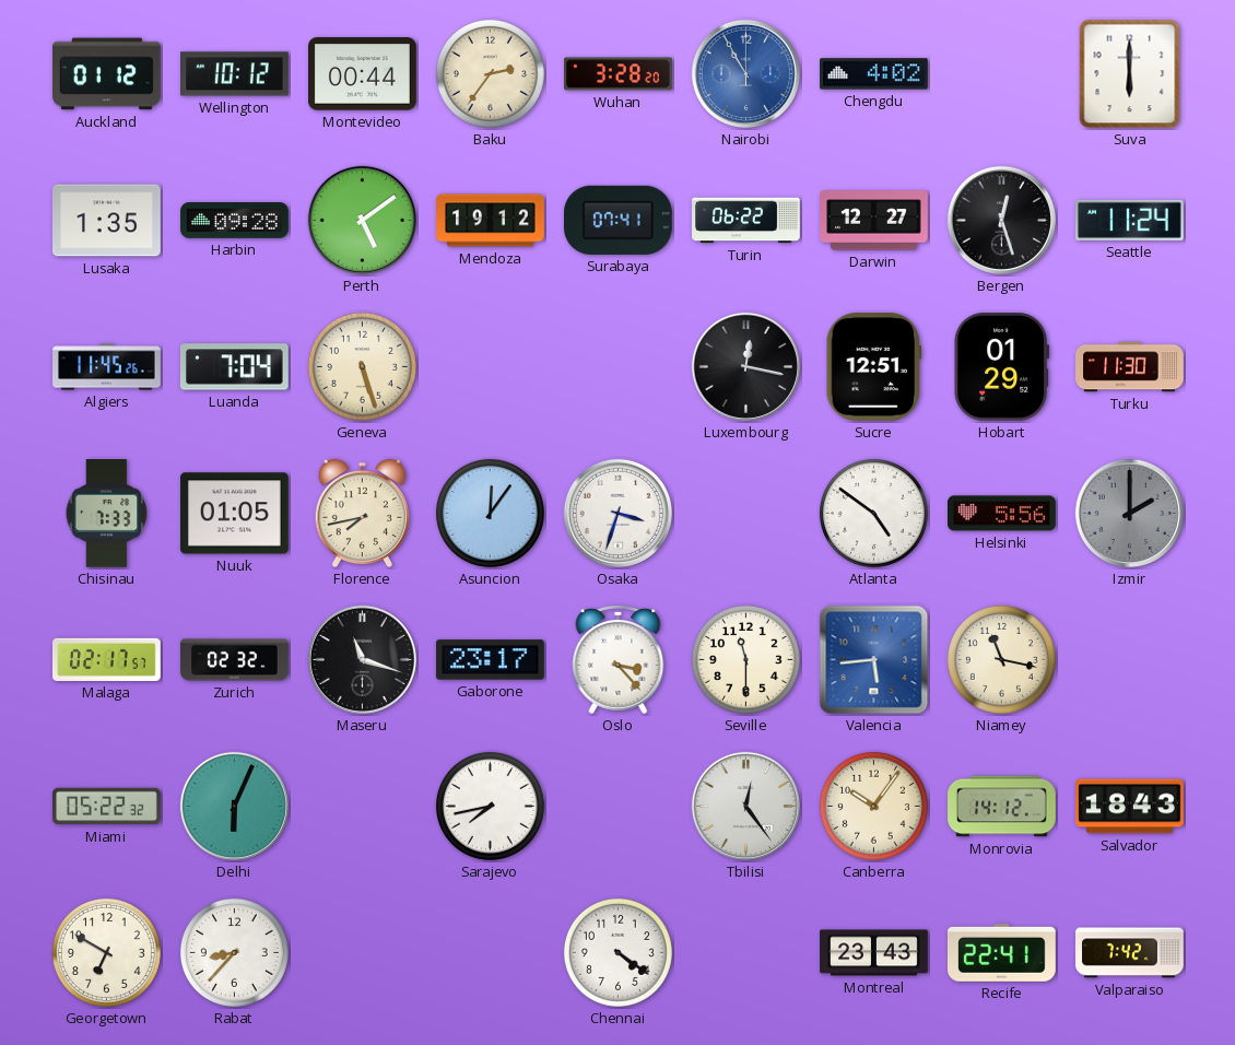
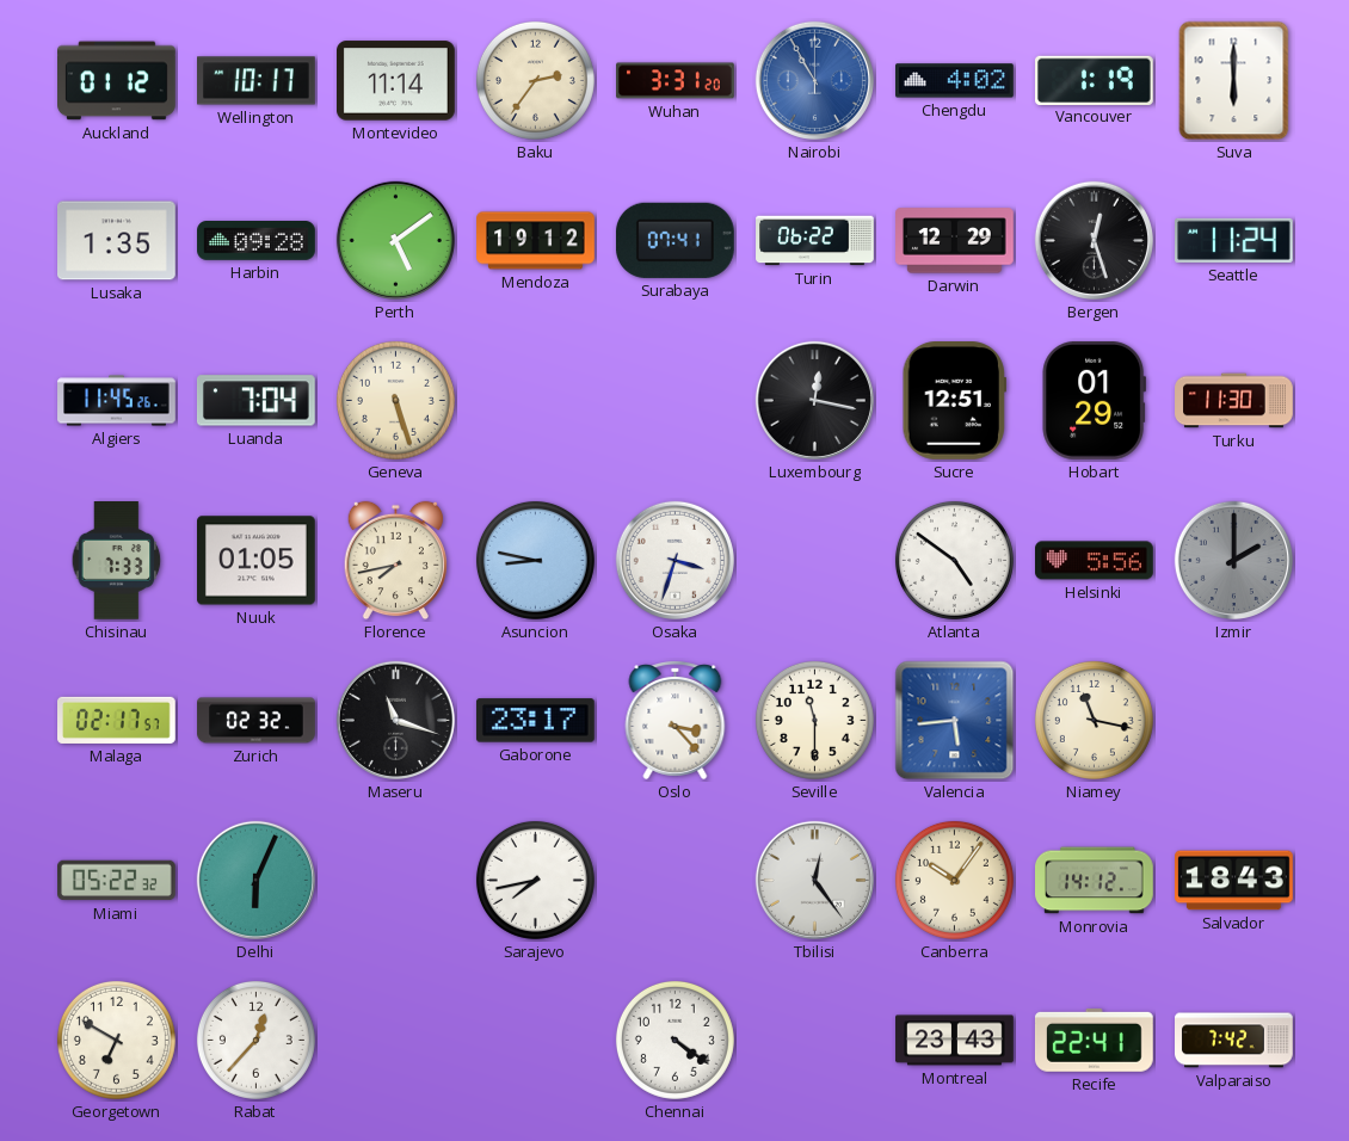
Wellington: 10:12 -> 10:17 (257, 81)
Montevideo: 00:44 -> 11:14 (396, 81)
Wuhan: 3:28 -> 3:31 (676, 81)
Vancouver: none -> 1:19 (1095, 80)
Darwin: 12:27 -> 12:29 (955, 241)
Asuncion: 12:06 -> 8:47 (535, 560)
Rabat: 8:37 -> 12:37 (255, 1040)
